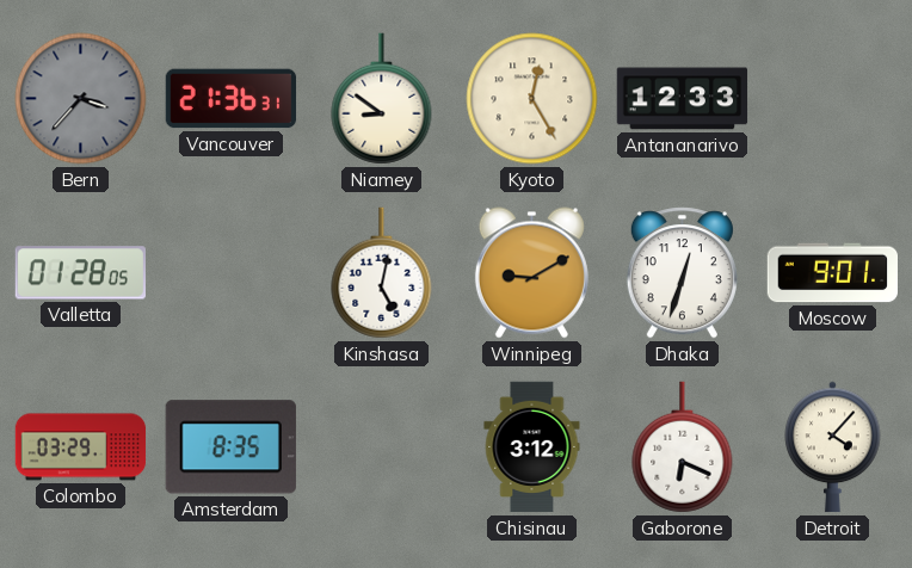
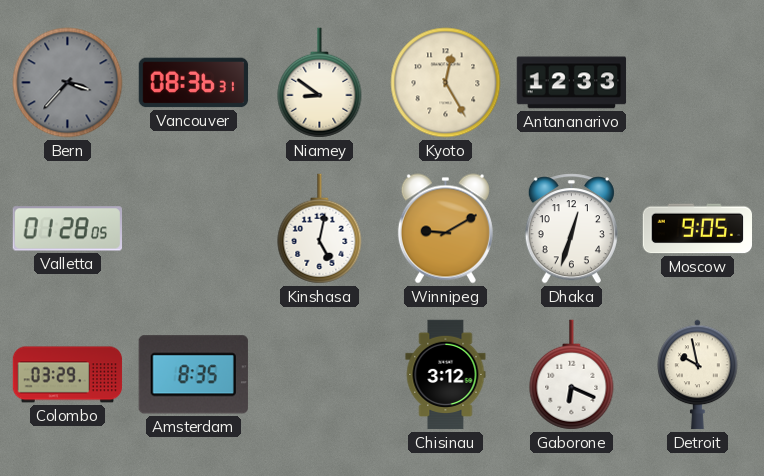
Vancouver: 21:36 -> 08:36 (194, 83)
Moscow: 9:01 -> 9:05 (697, 229)
Detroit: 4:07 -> 9:58 (698, 375)
